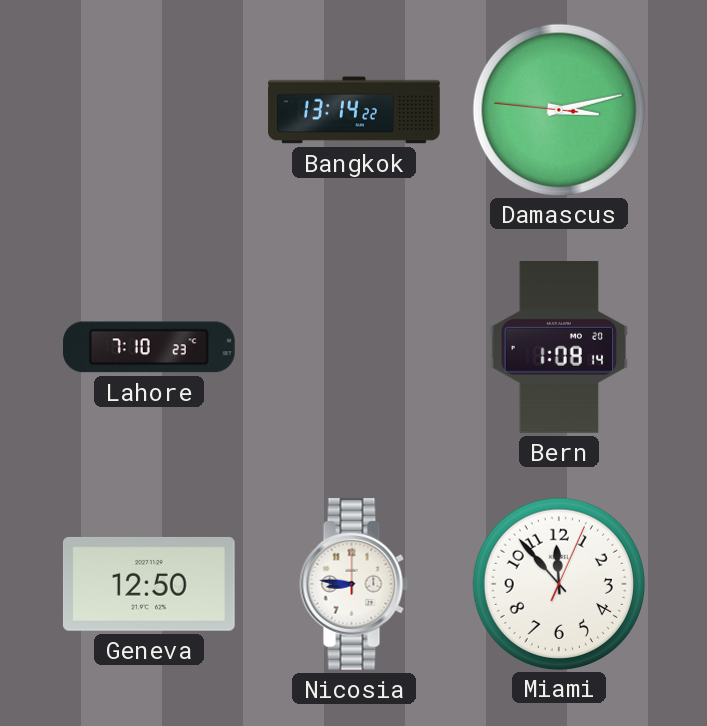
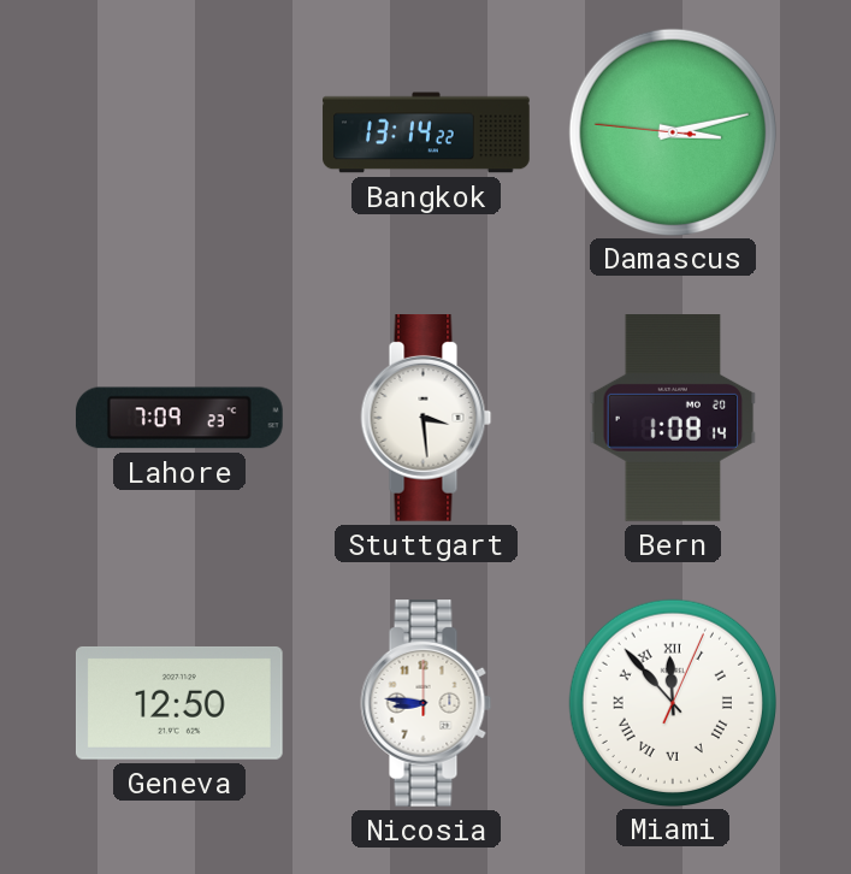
Lahore: 7:10 -> 7:09 (179, 418)
Stuttgart: none -> 3:29 (426, 419)
Miami numerals: Arabic -> Roman (672, 702)
